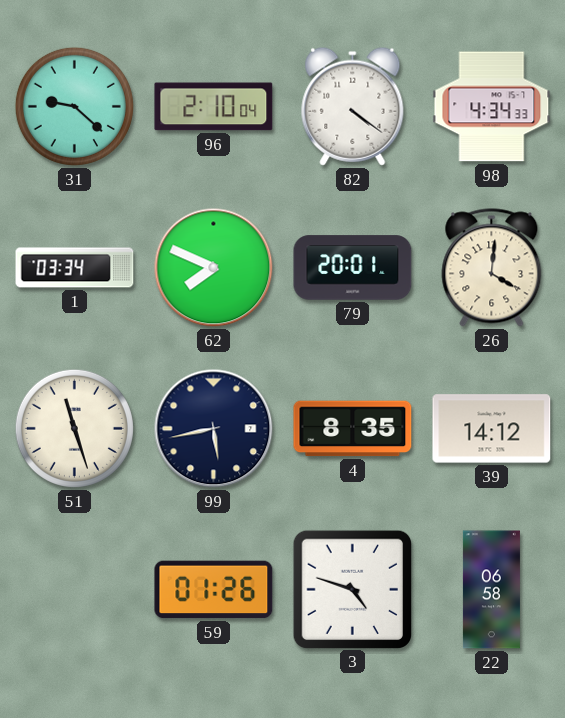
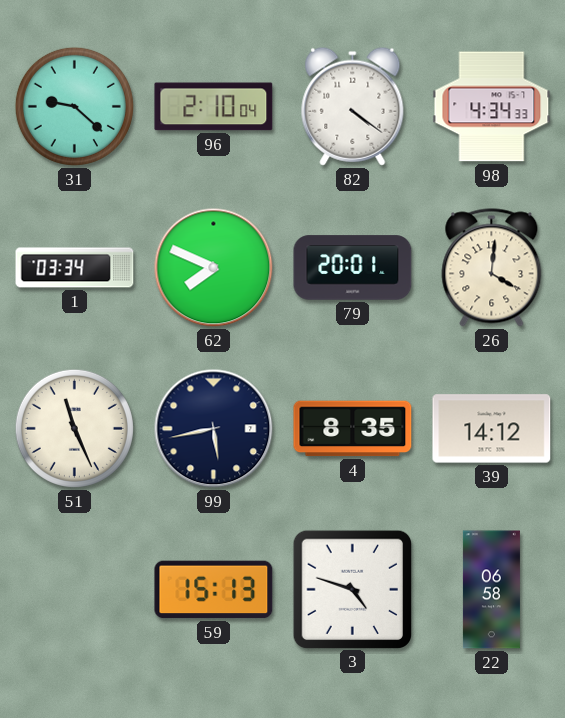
51: 11:27 -> 11:26 (74, 428)
59: 01:26 -> 15:13 (214, 590)
